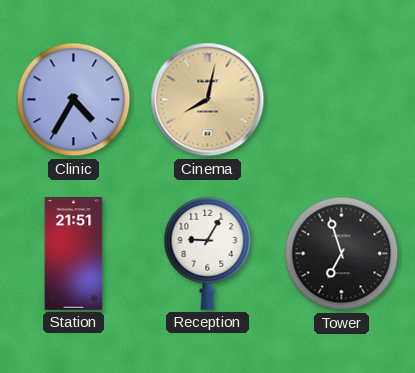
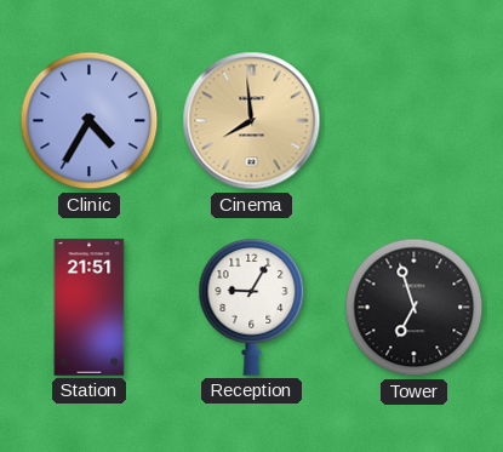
Cinema: 8:02 -> 7:59 (252, 121)
